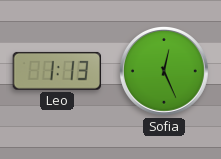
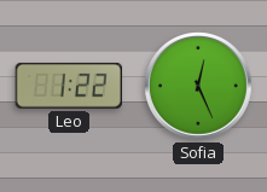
Leo: 1:13 -> 1:22 (68, 86)
